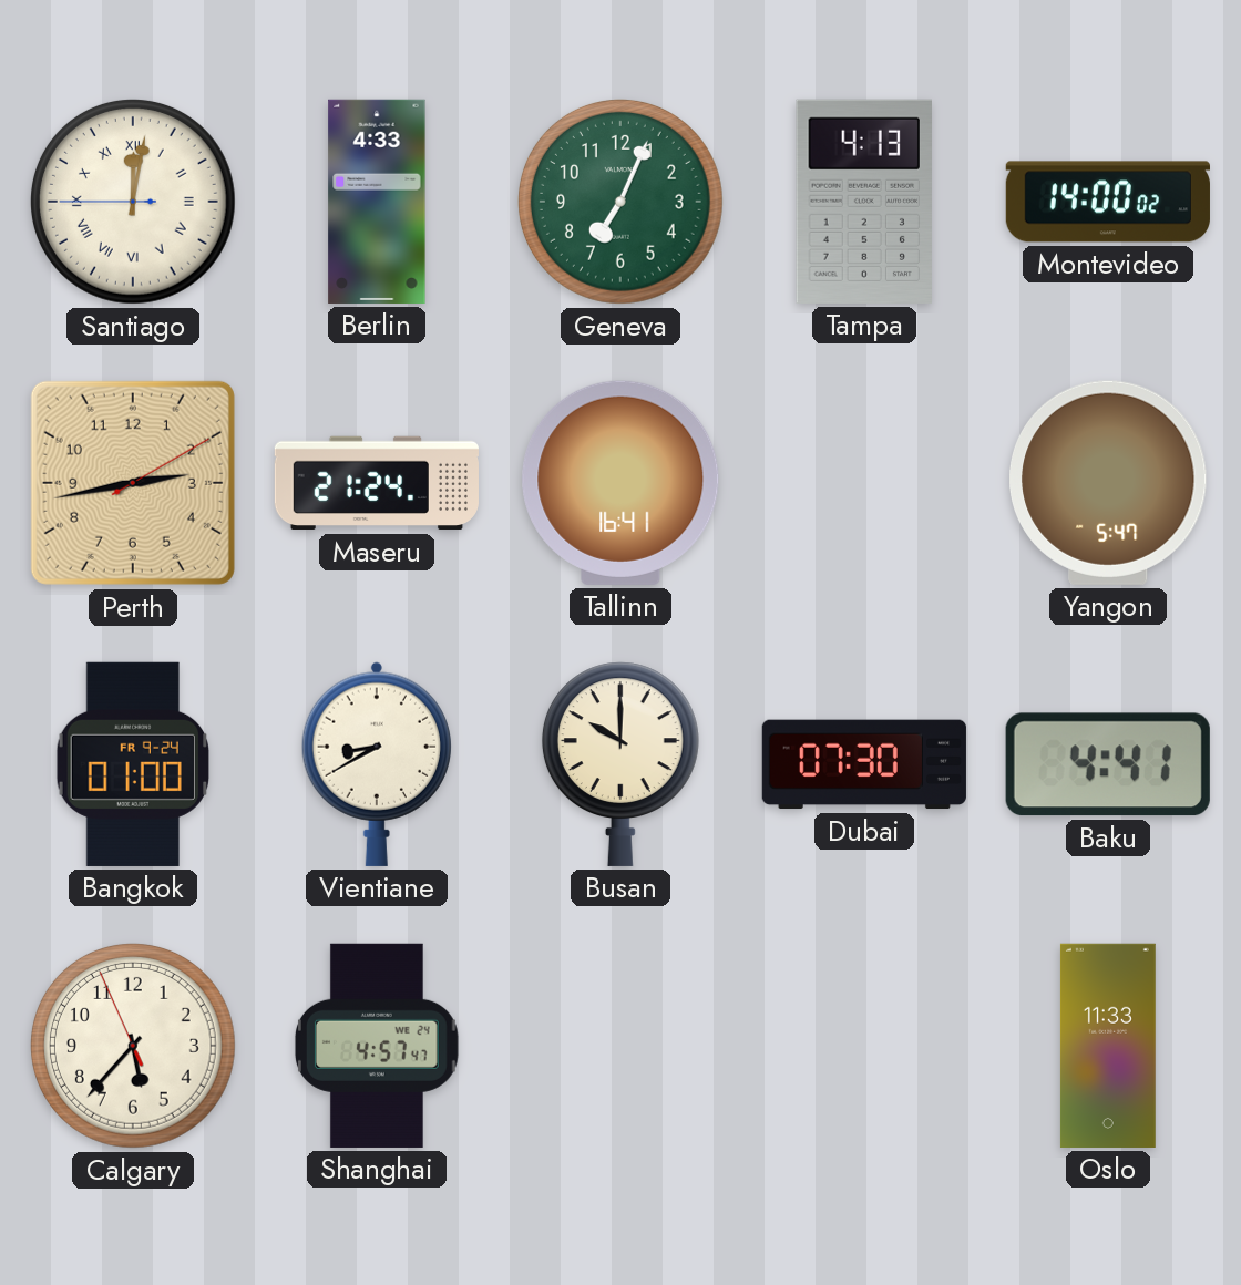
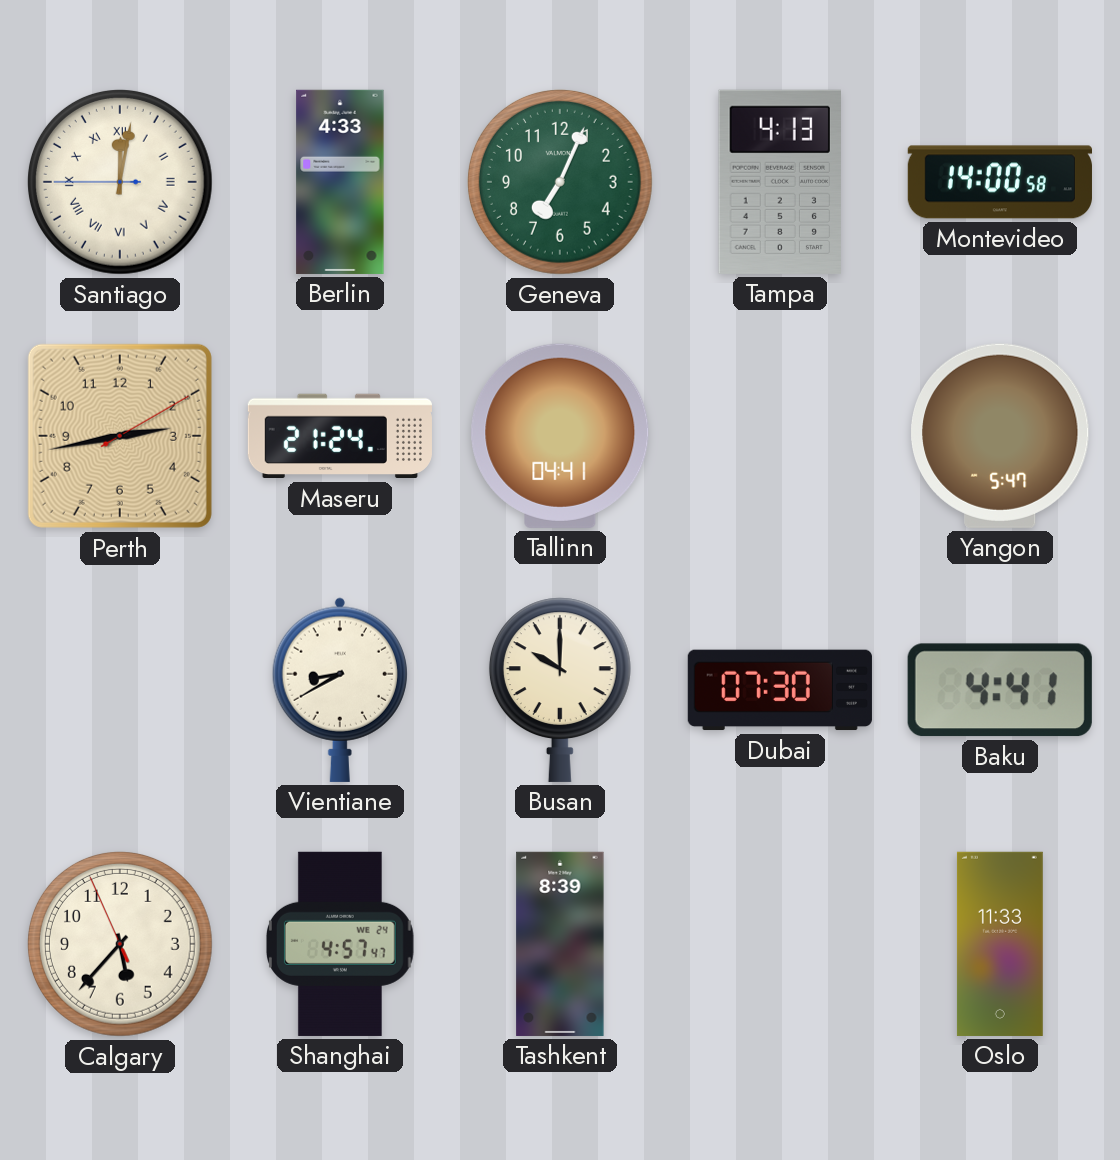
Montevideo: 14:00:02 -> 14:00:58 (1000, 182)
Tallinn: 16:41 -> 04:41 (560, 436)
Bangkok: 01:00 -> none (132, 764)
Tashkent: none -> 8:39 (560, 944)
